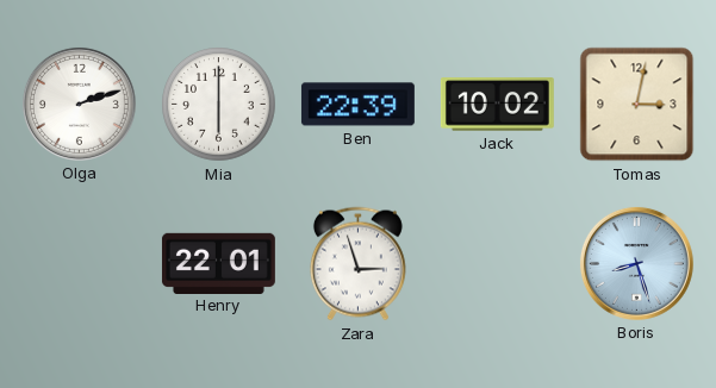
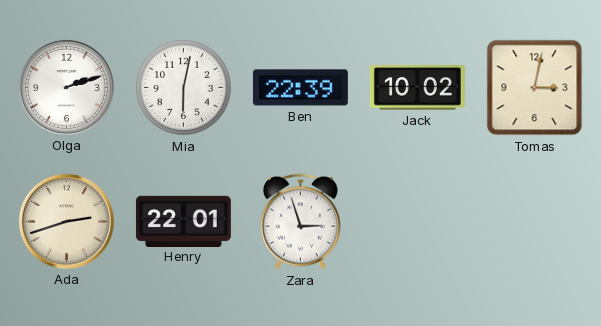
Mia: 6:00 -> 6:02 (184, 88)
Ada: none -> 2:42 (66, 221)
Boris: 8:27 -> none (636, 263)
